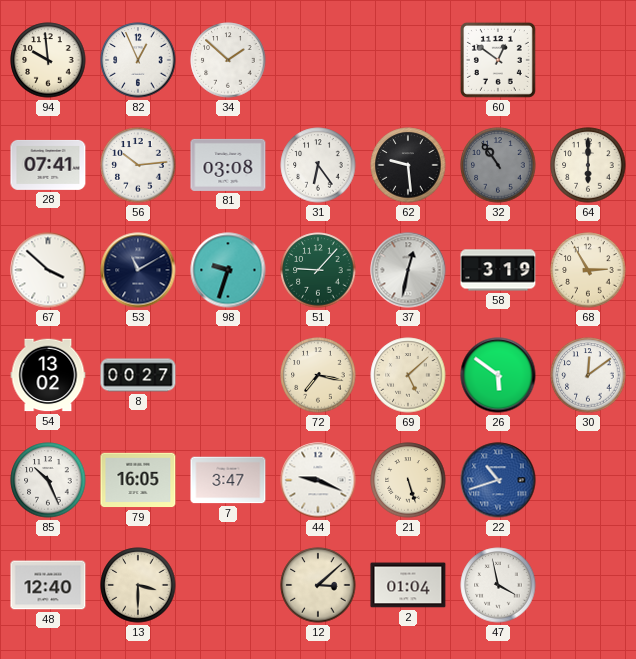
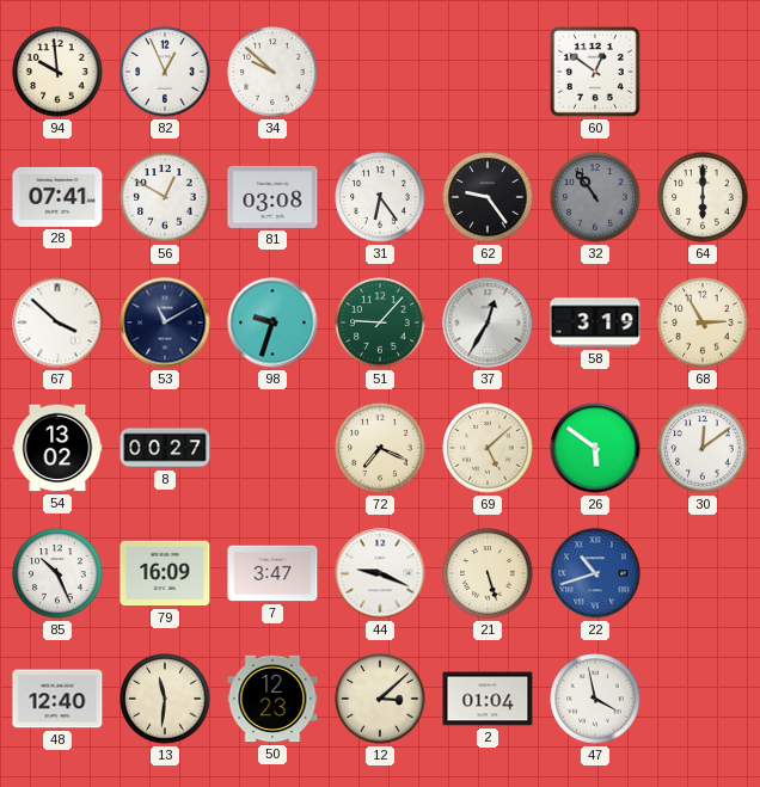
34: 1:52 -> 9:52 (272, 72)
56: 10:14 -> 12:50 (165, 197)
62: 9:29 -> 9:24 (488, 197)
37: 12:32 -> 12:35 (488, 322)
72: 7:17 -> 7:19 (380, 448)
79: 16:05 -> 16:09 (165, 573)
13: 3:30 -> 11:31 (165, 699)
50: none -> 12:23 (272, 699)
